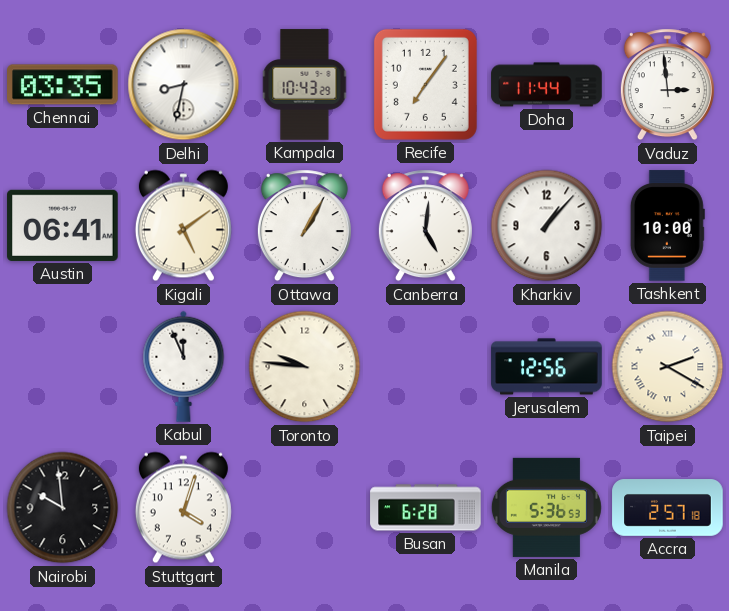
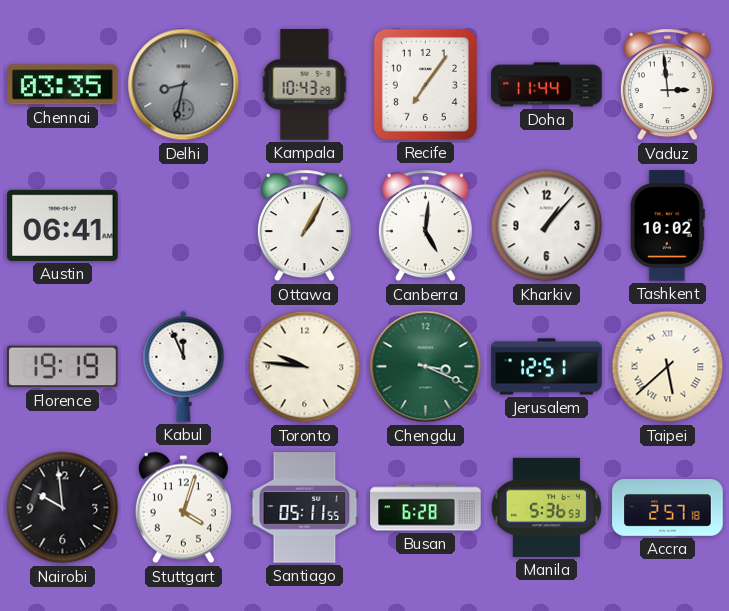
Delhi dial: white -> grey (184, 85)
Kigali: 5:09 -> none (183, 226)
Tashkent: 10:00 -> 10:02 (667, 226)
Florence: none -> 19:19 (63, 367)
Chengdu: none -> 3:19 (426, 367)
Jerusalem: 12:56 -> 12:51 (547, 367)
Taipei: 2:20 -> 5:38 (668, 367)
Santiago: none -> 05:11 (305, 508)
